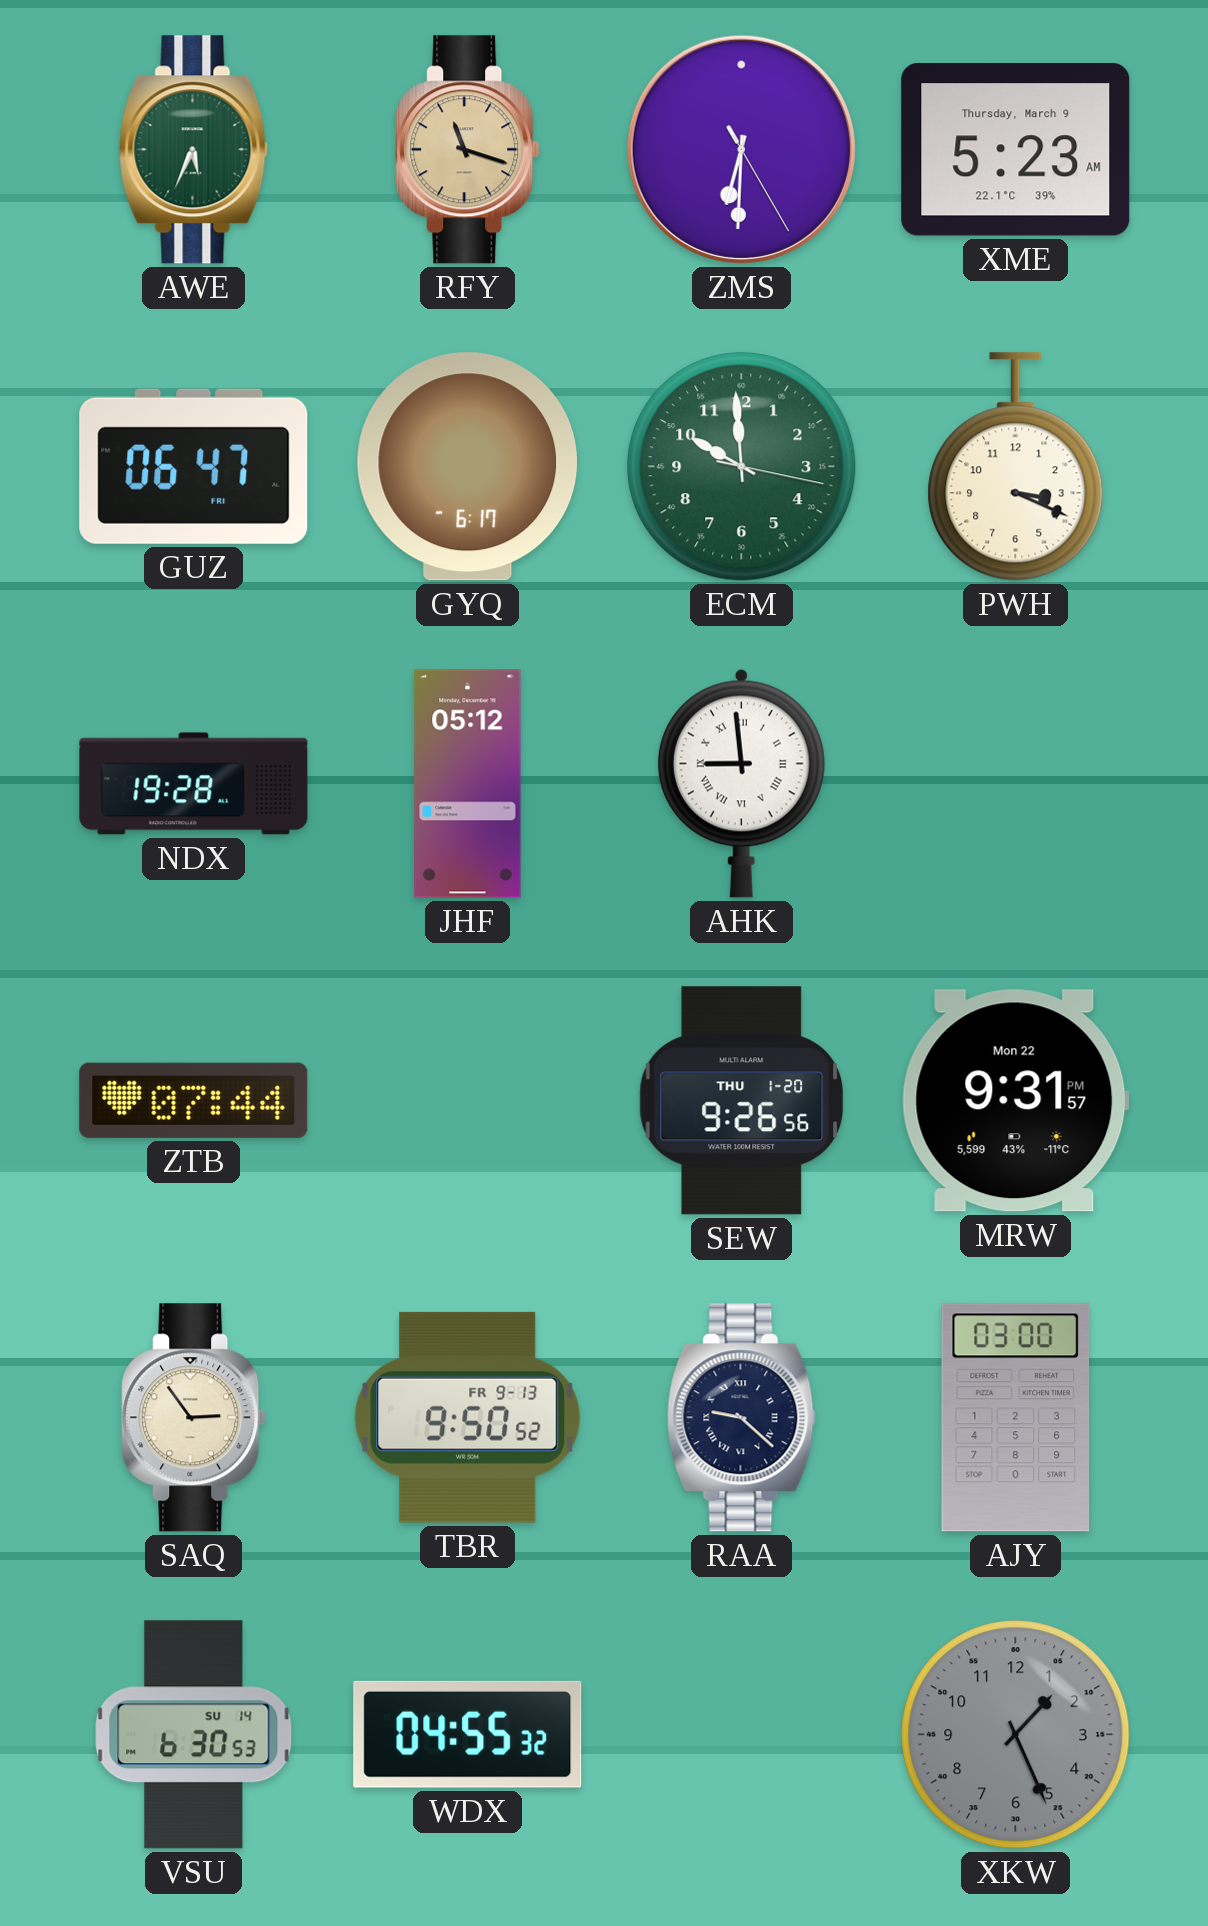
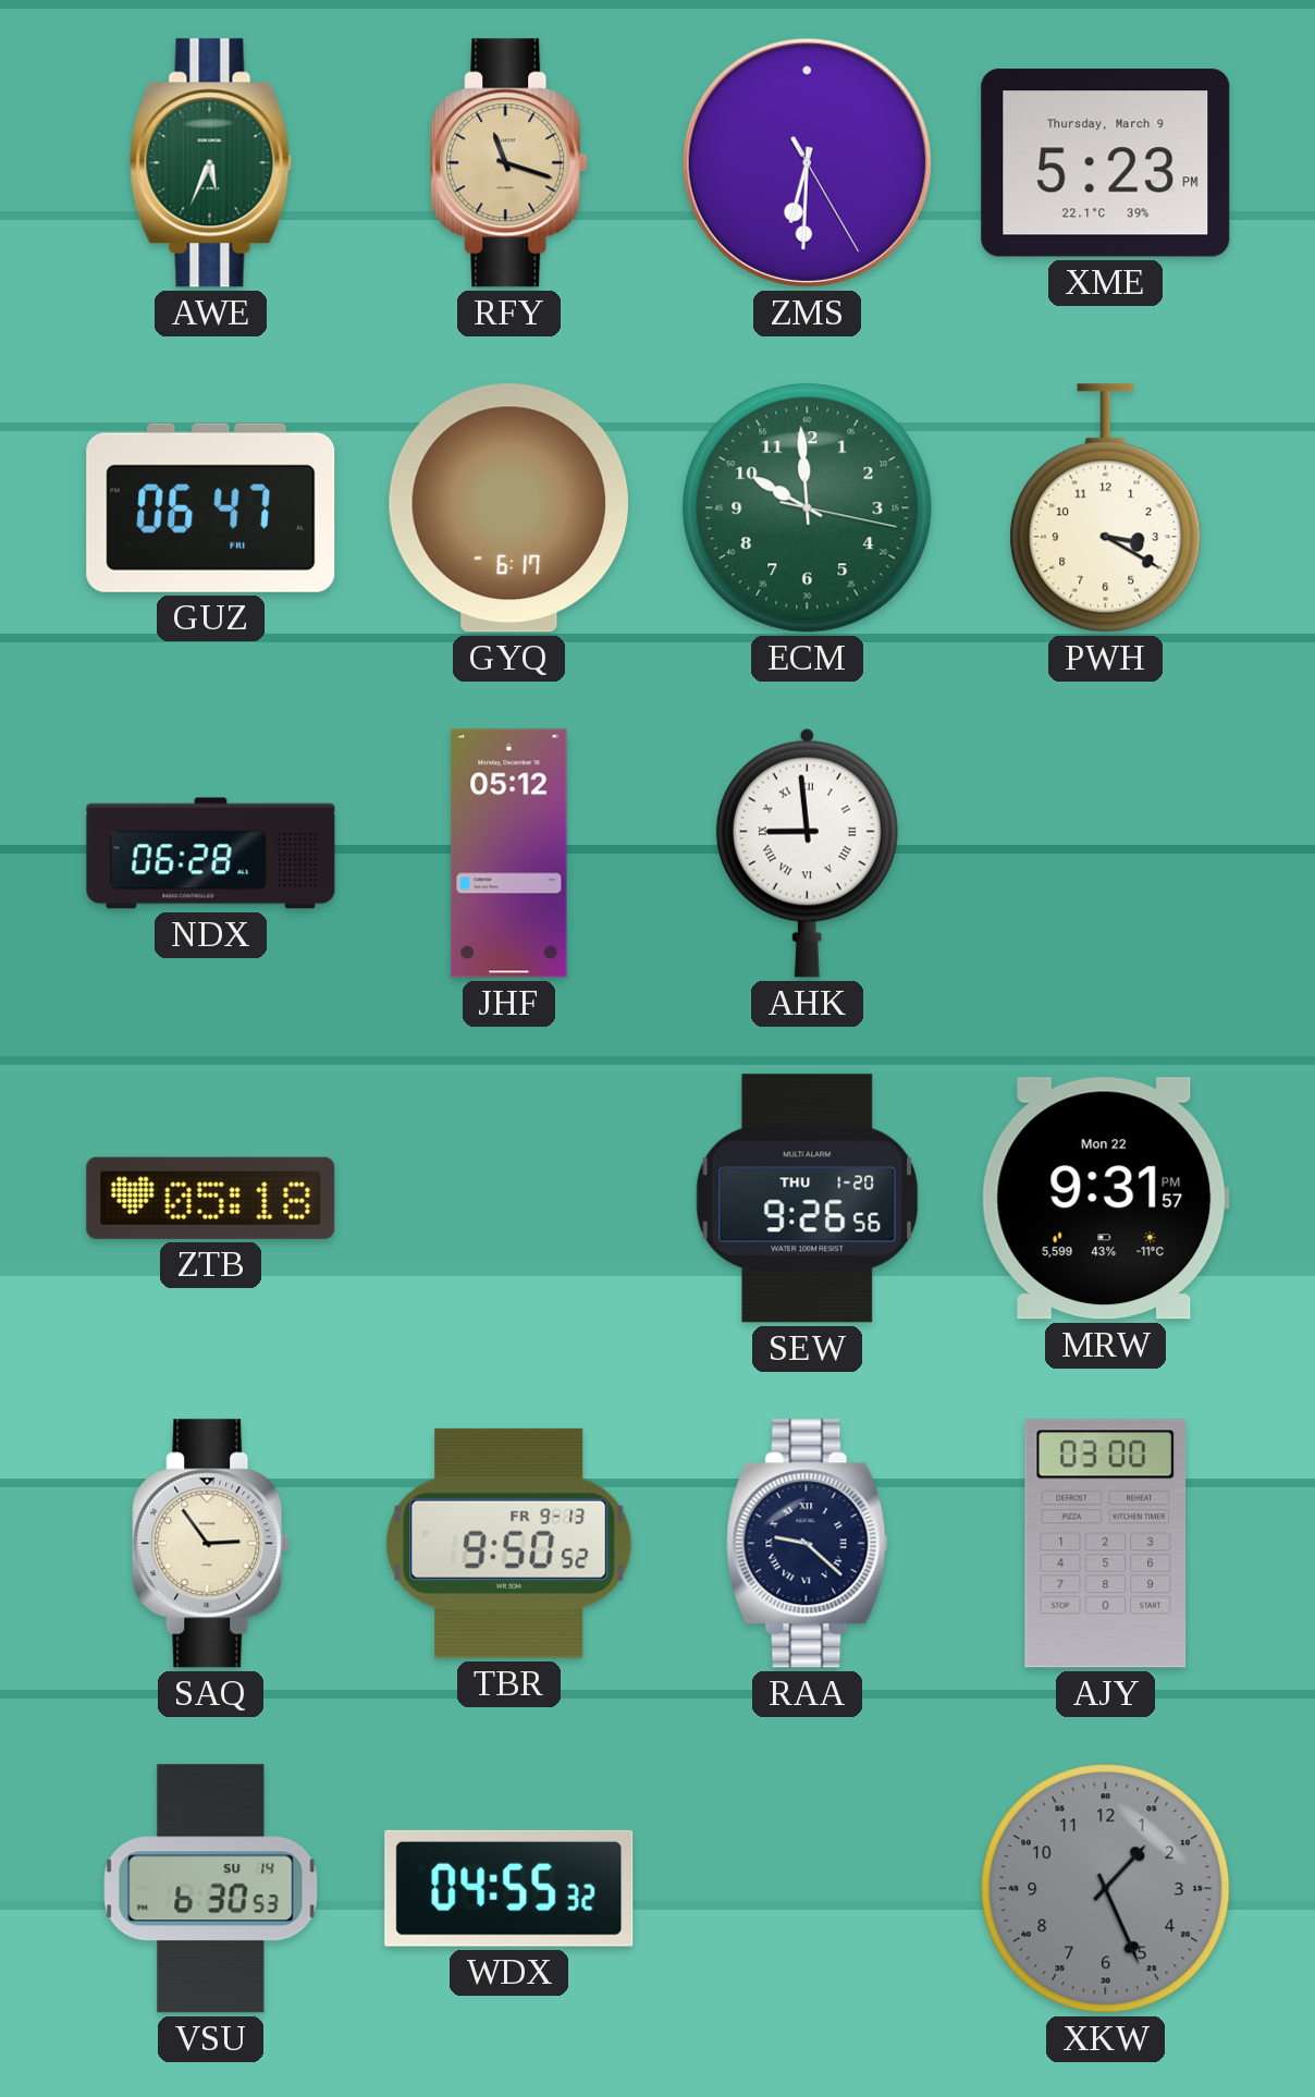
XME: 5:23 AM -> 5:23 PM (1106, 163)
PWH: 3:19 -> 3:20 (1106, 508)
NDX: 19:28 -> 06:28 (211, 854)
ZTB: 07:44 -> 05:18 (211, 1198)
